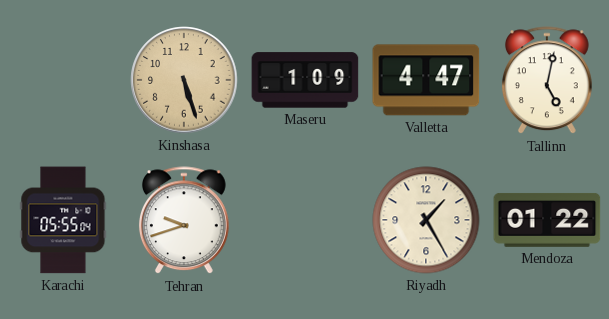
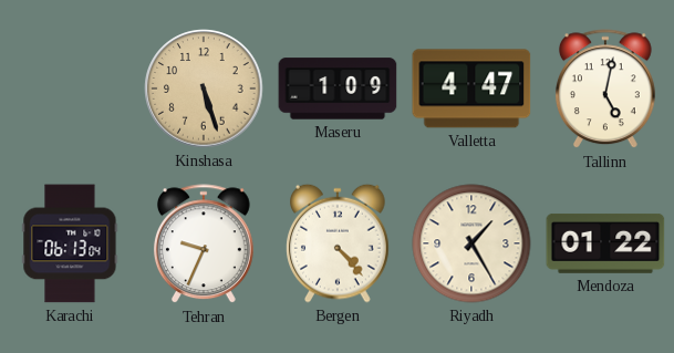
Karachi: 05:55 -> 06:13 (70, 243)
Tehran: 9:42 -> 9:34 (204, 245)
Bergen: none -> 4:23 (338, 243)
